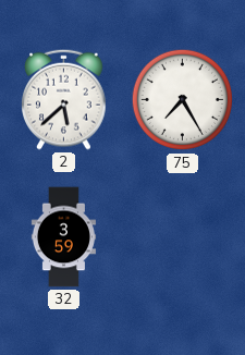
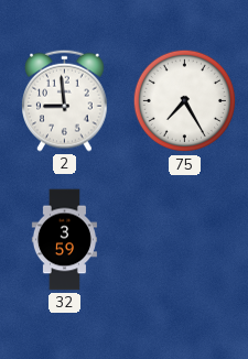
2: 5:38 -> 8:59 (65, 100)
